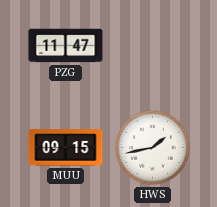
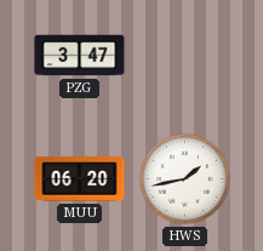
PZG: 11:47 -> 3:47 (80, 56)
MUU: 09:15 -> 06:20 (80, 179)
